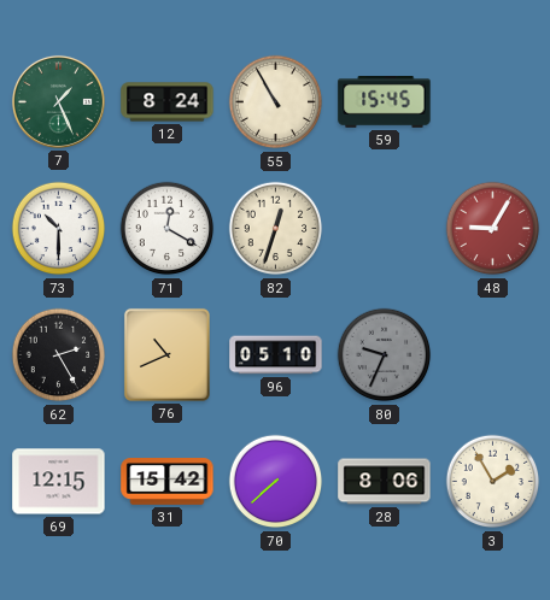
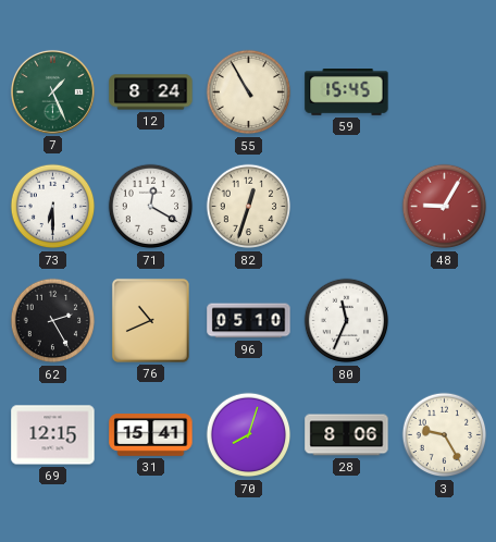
73: 10:30 -> 6:30 (53, 207)
80: 9:34 -> 11:34 (347, 321)
80 dial: grey -> white (347, 321)
31: 15:42 -> 15:41 (151, 435)
70: 7:38 -> 8:03 (249, 435)
3: 1:55 -> 9:25 (445, 435)
